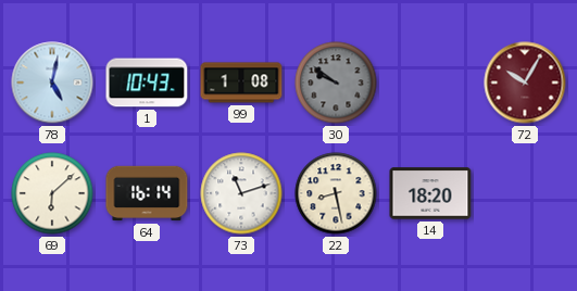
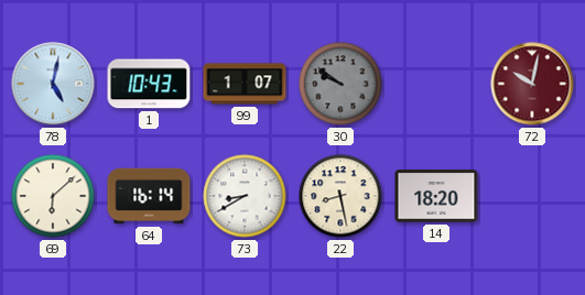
99: 1:08 -> 1:07 (245, 84)
72: 10:05 -> 10:02 (532, 84)
73: 11:12 -> 8:40 (245, 196)
